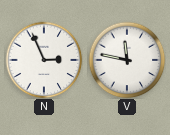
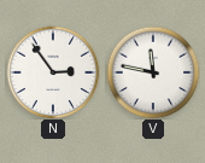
N: 2:56 -> 2:54 (53, 72)
